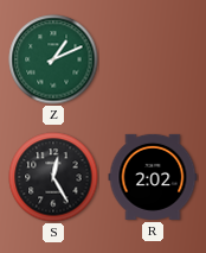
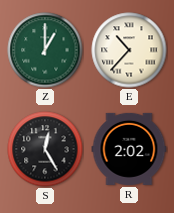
Z: 1:11 -> 1:00 (45, 50)
E: none -> 10:37 (129, 50)
